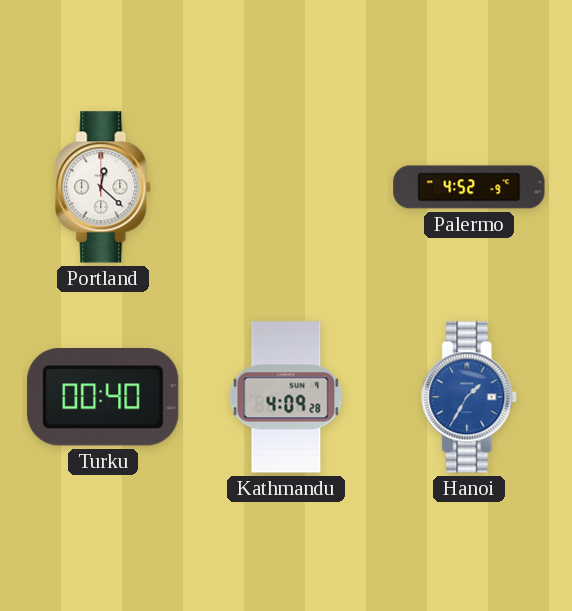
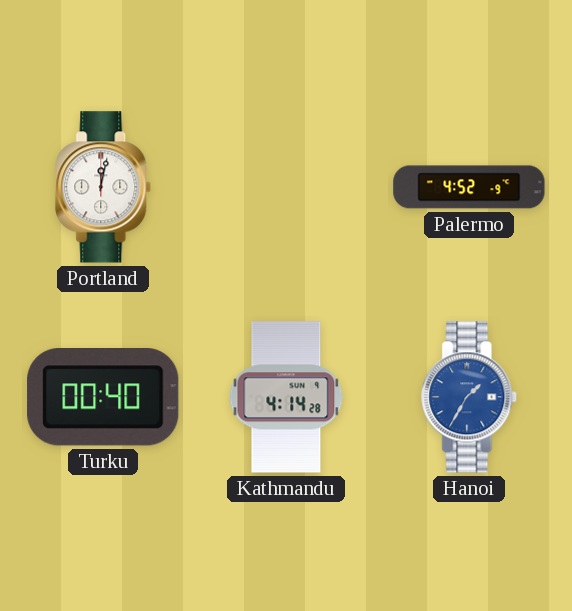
Portland: 12:22 -> 12:02 (104, 187)
Kathmandu: 4:09 -> 4:14 (286, 397)
